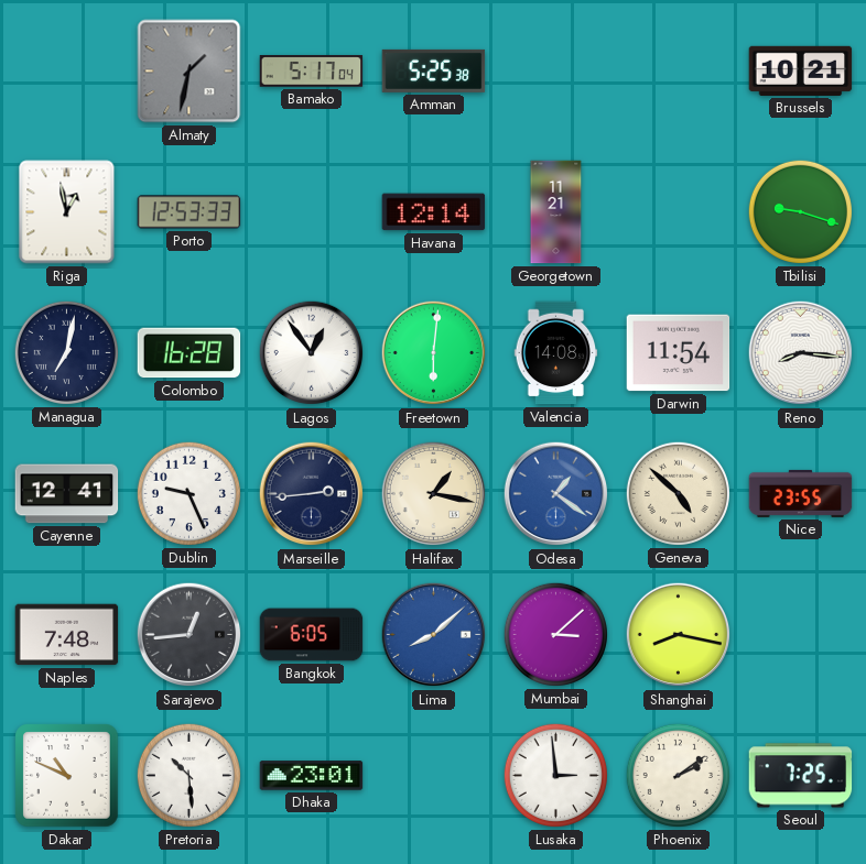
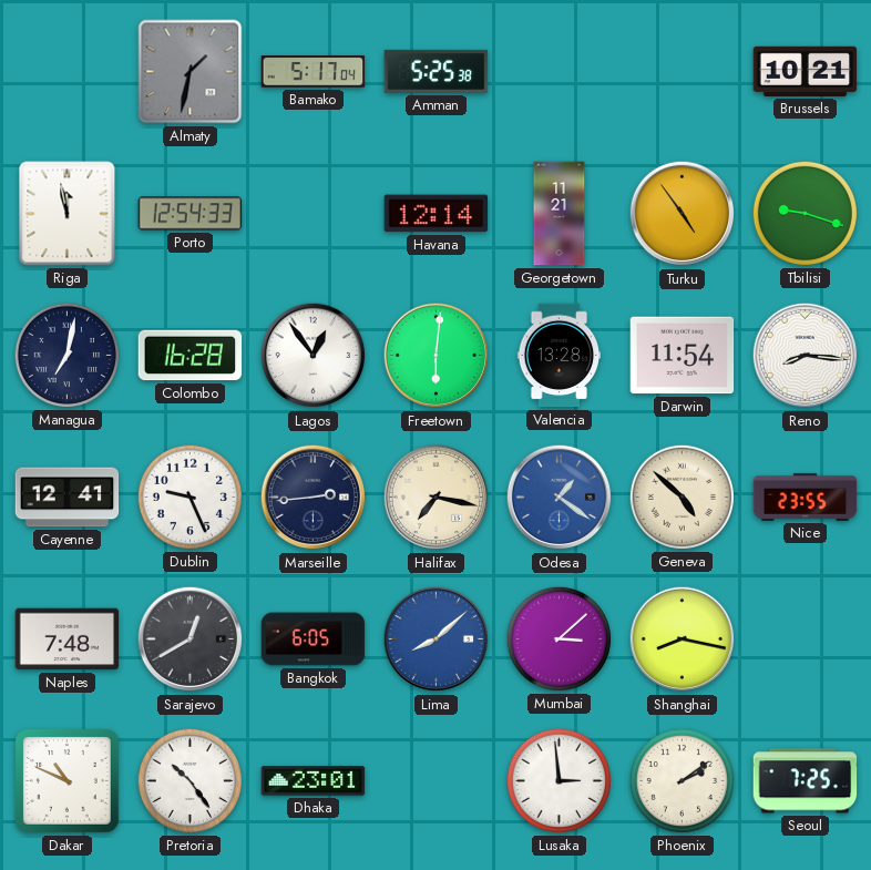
Riga: 12:58 -> 11:58 (68, 214)
Porto: 12:53 -> 12:54 (191, 214)
Turku: none -> 4:54 (683, 214)
Valencia: 14:08 -> 13:28 (560, 356)
Halifax: 1:17 -> 7:17 (437, 498)
Sarajevo: 12:44 -> 12:40 (191, 639)
Pretoria: 10:29 -> 10:24 (189, 780)
